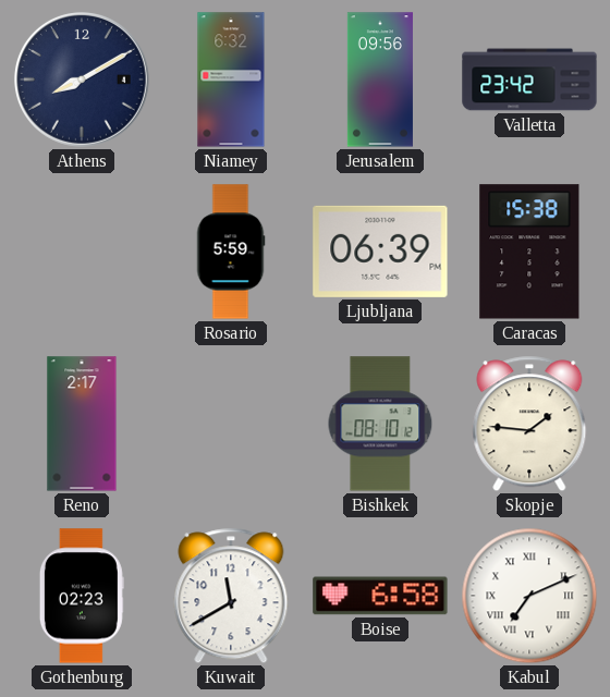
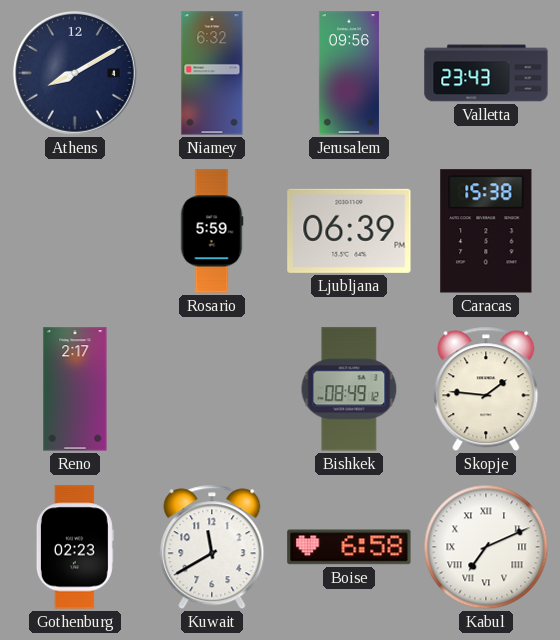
Valletta: 23:42 -> 23:43 (486, 73)
Bishkek: 08:10 -> 08:49 (349, 389)
